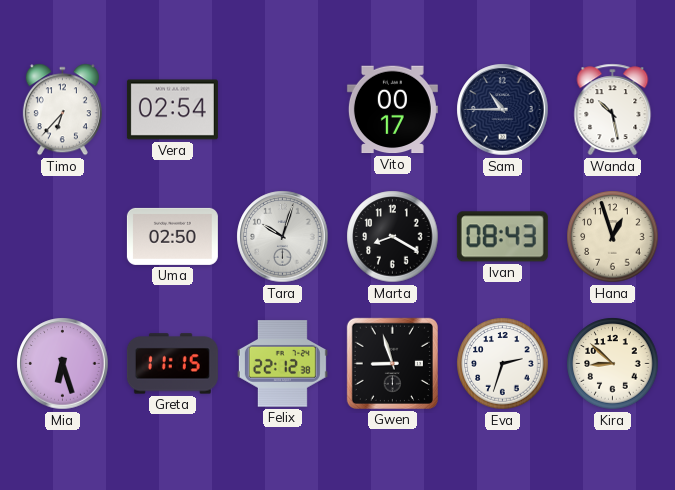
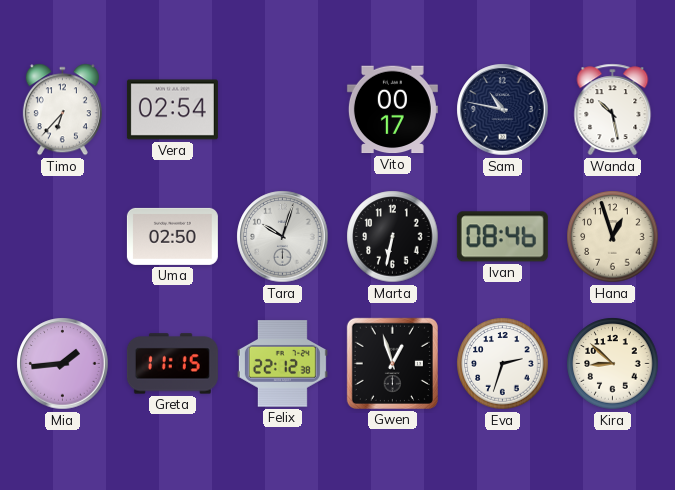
Sam: 10:45 -> 10:47 (503, 110)
Marta: 8:20 -> 6:32 (393, 237)
Ivan: 08:43 -> 08:46 (502, 237)
Mia: 6:27 -> 1:44 (63, 364)
Gwen: 8:57 -> 12:57 (392, 363)
